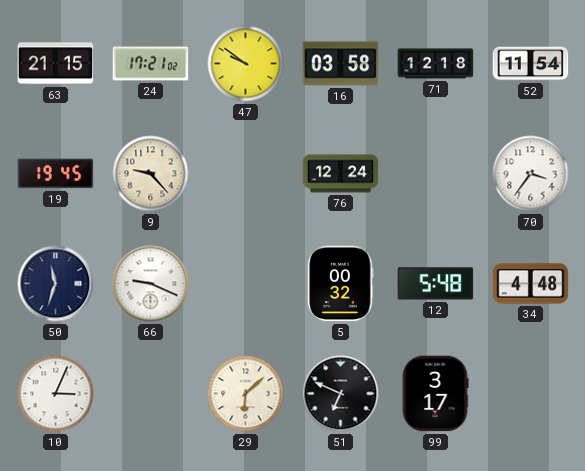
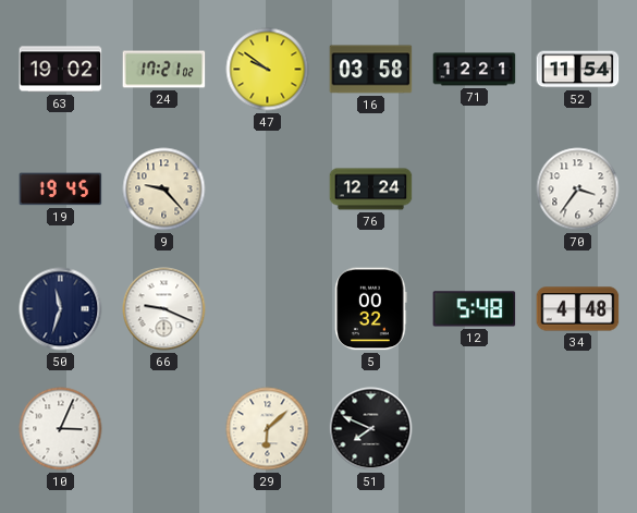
63: 21:15 -> 19:02 (61, 70)
71: 12:18 -> 12:21 (475, 70)
51: 6:49 -> 7:49 (371, 429)
99: 3:17 -> none (435, 394)
